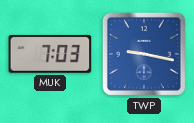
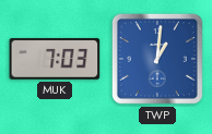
TWP: 9:17 -> 1:01 (157, 59)
